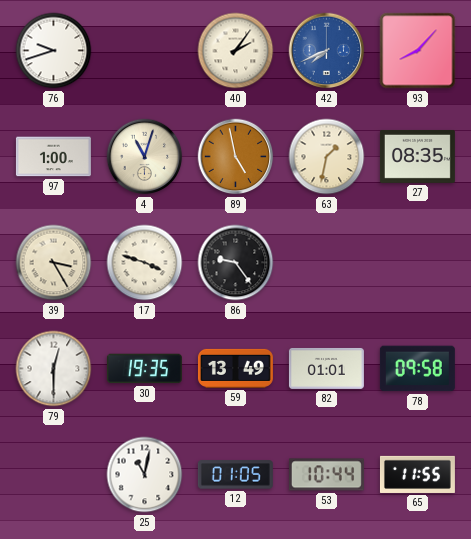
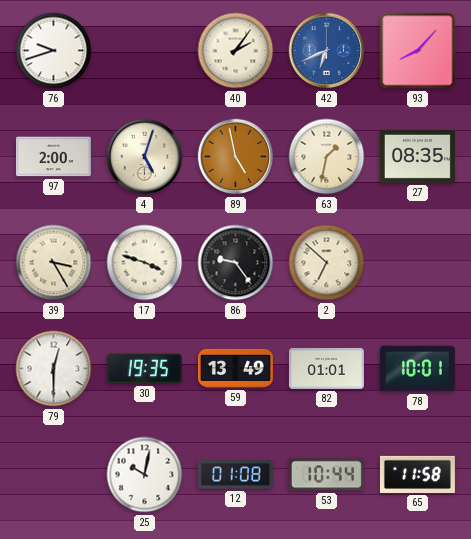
42: 7:41 -> 6:41 (327, 51)
97: 1:00 -> 2:00 (53, 157)
4: 11:03 -> 5:03 (145, 157)
2: none -> 6:52 (327, 263)
78: 09:58 -> 10:01 (417, 369)
25: 11:02 -> 10:02 (145, 475)
12: 01:05 -> 01:08 (235, 475)
65: 11:55 -> 11:58 (417, 474)
